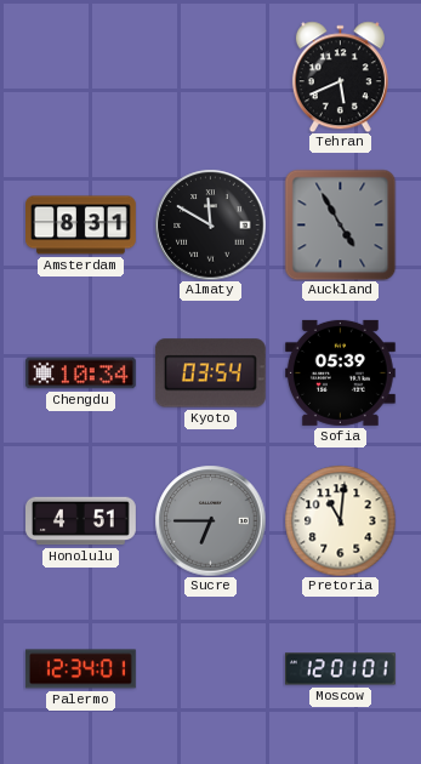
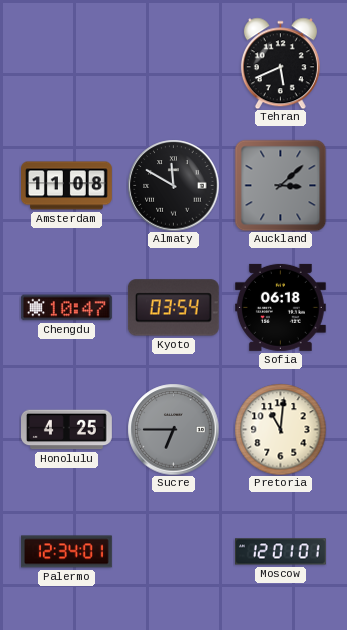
Amsterdam: 8:31 -> 11:08 (67, 186)
Auckland: 4:55 -> 3:08 (280, 185)
Chengdu: 10:34 -> 10:47 (66, 308)
Sofia: 05:39 -> 06:18 (280, 307)
Honolulu: 4:51 -> 4:25 (67, 430)
